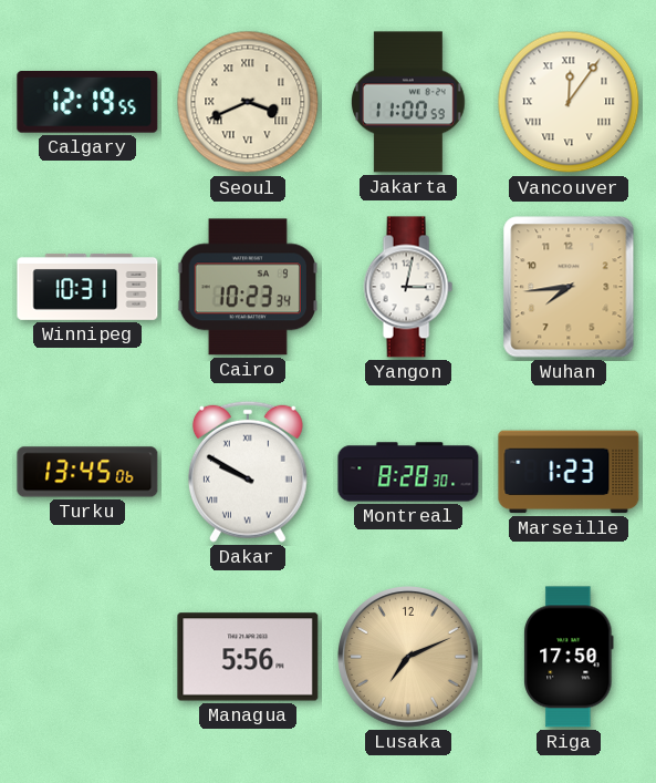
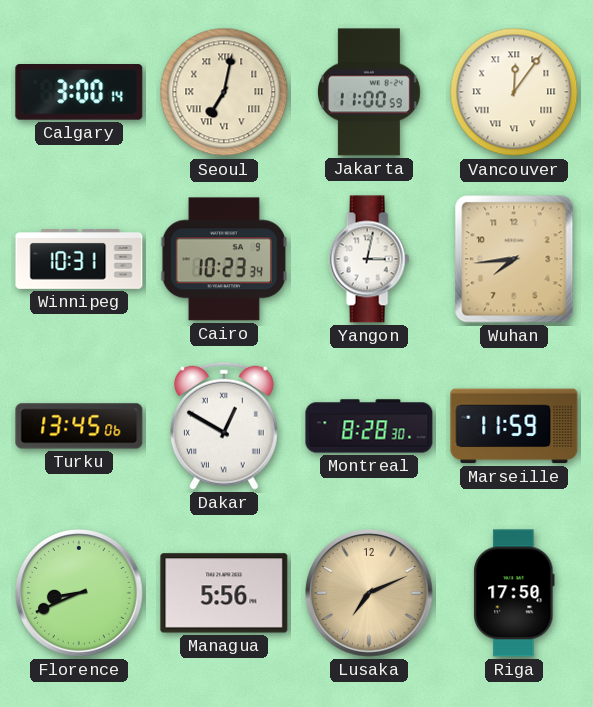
Calgary: 12:19 -> 3:00 (79, 92)
Seoul: 3:41 -> 7:02 (224, 92)
Dakar: 9:50 -> 12:50 (224, 426)
Marseille: 1:23 -> 11:59 (514, 426)
Florence: none -> 8:41 (80, 594)
